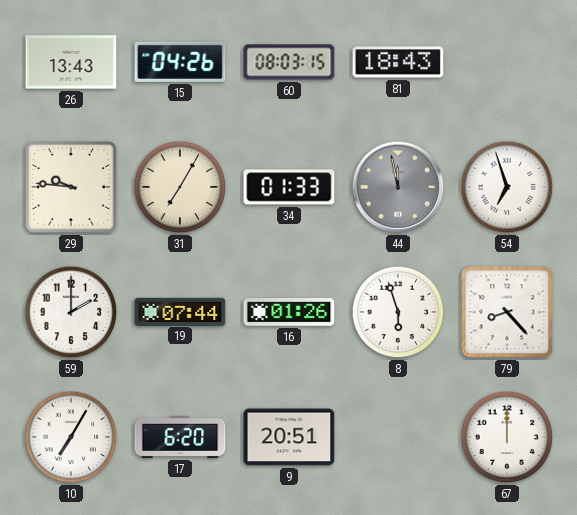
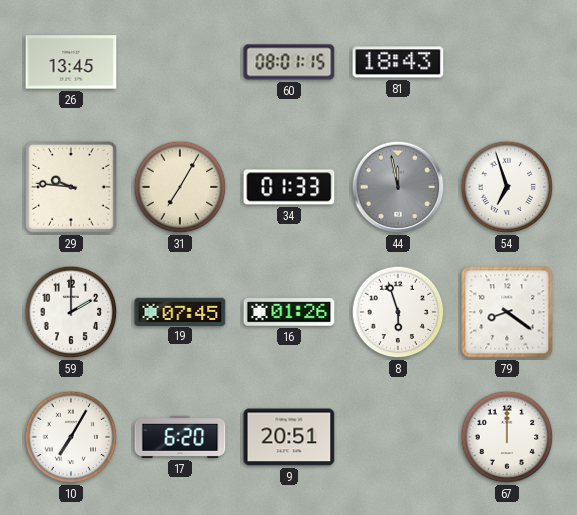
26: 13:43 -> 13:45 (71, 62)
15: 04:26 -> none (180, 62)
60: 08:03 -> 08:01 (289, 62)
19: 07:44 -> 07:45 (180, 311)
79: 8:23 -> 8:21 (507, 312)
